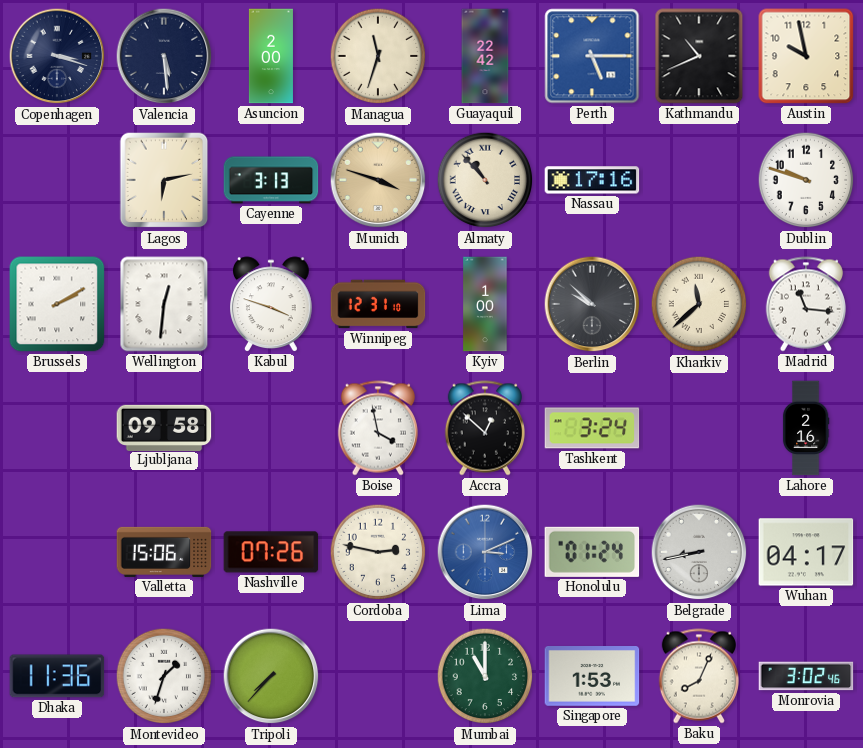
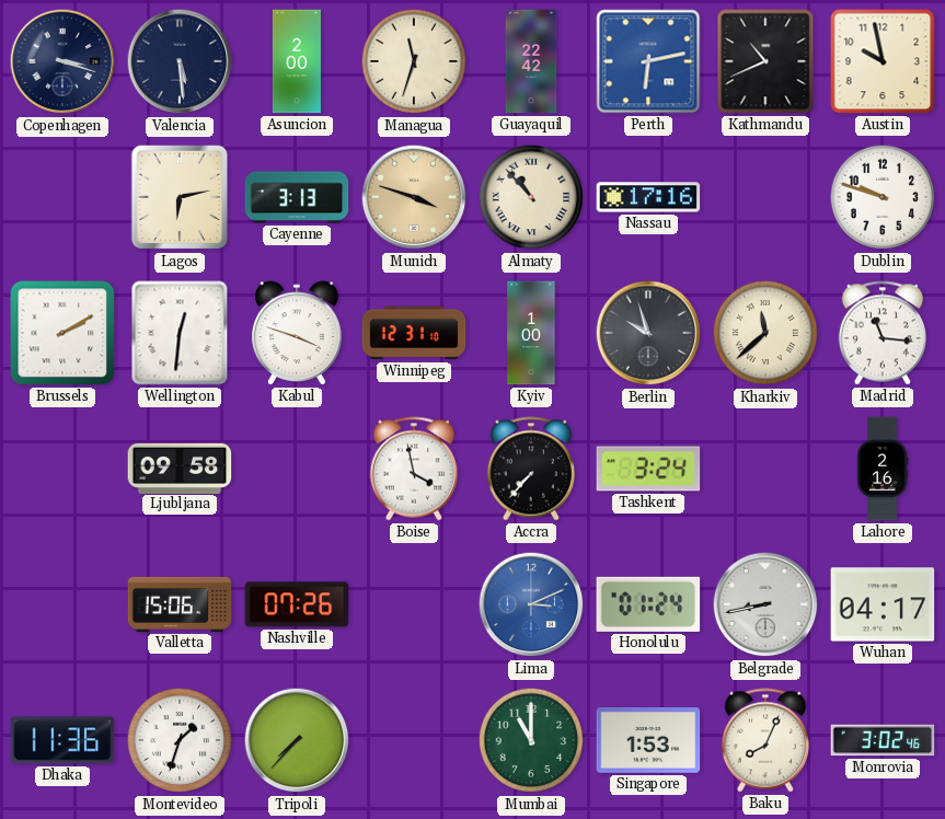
Perth: 5:15 -> 6:13 (648, 61)
Berlin: 9:52 -> 9:57 (648, 333)
Accra: 12:52 -> 7:37 (531, 469)
Cordoba: 2:47 -> none (378, 552)
